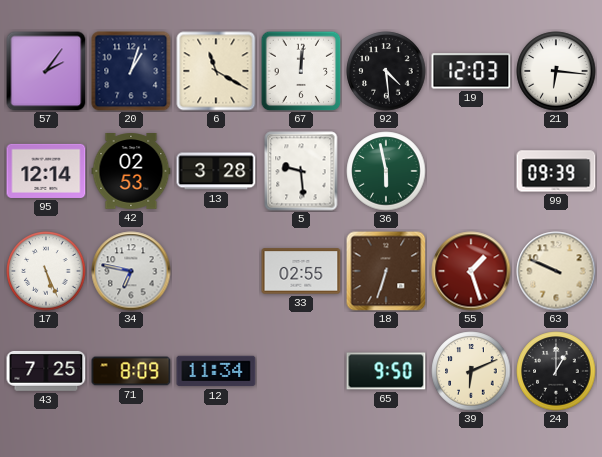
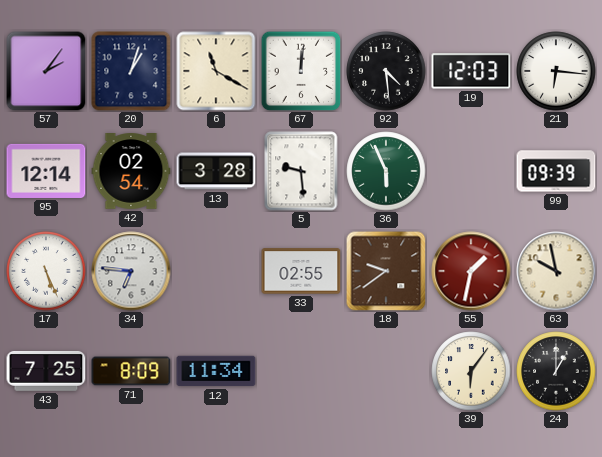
42: 02:53 -> 02:54 (131, 172)
36: 5:58 -> 5:56 (386, 171)
34: 6:47 -> 6:46 (131, 271)
18: 6:33 -> 9:39 (386, 271)
55: 1:27 -> 1:32 (471, 271)
63: 9:49 -> 9:58 (556, 271)
65: 9:50 -> none (386, 371)
39: 6:11 -> 6:06 (471, 371)
